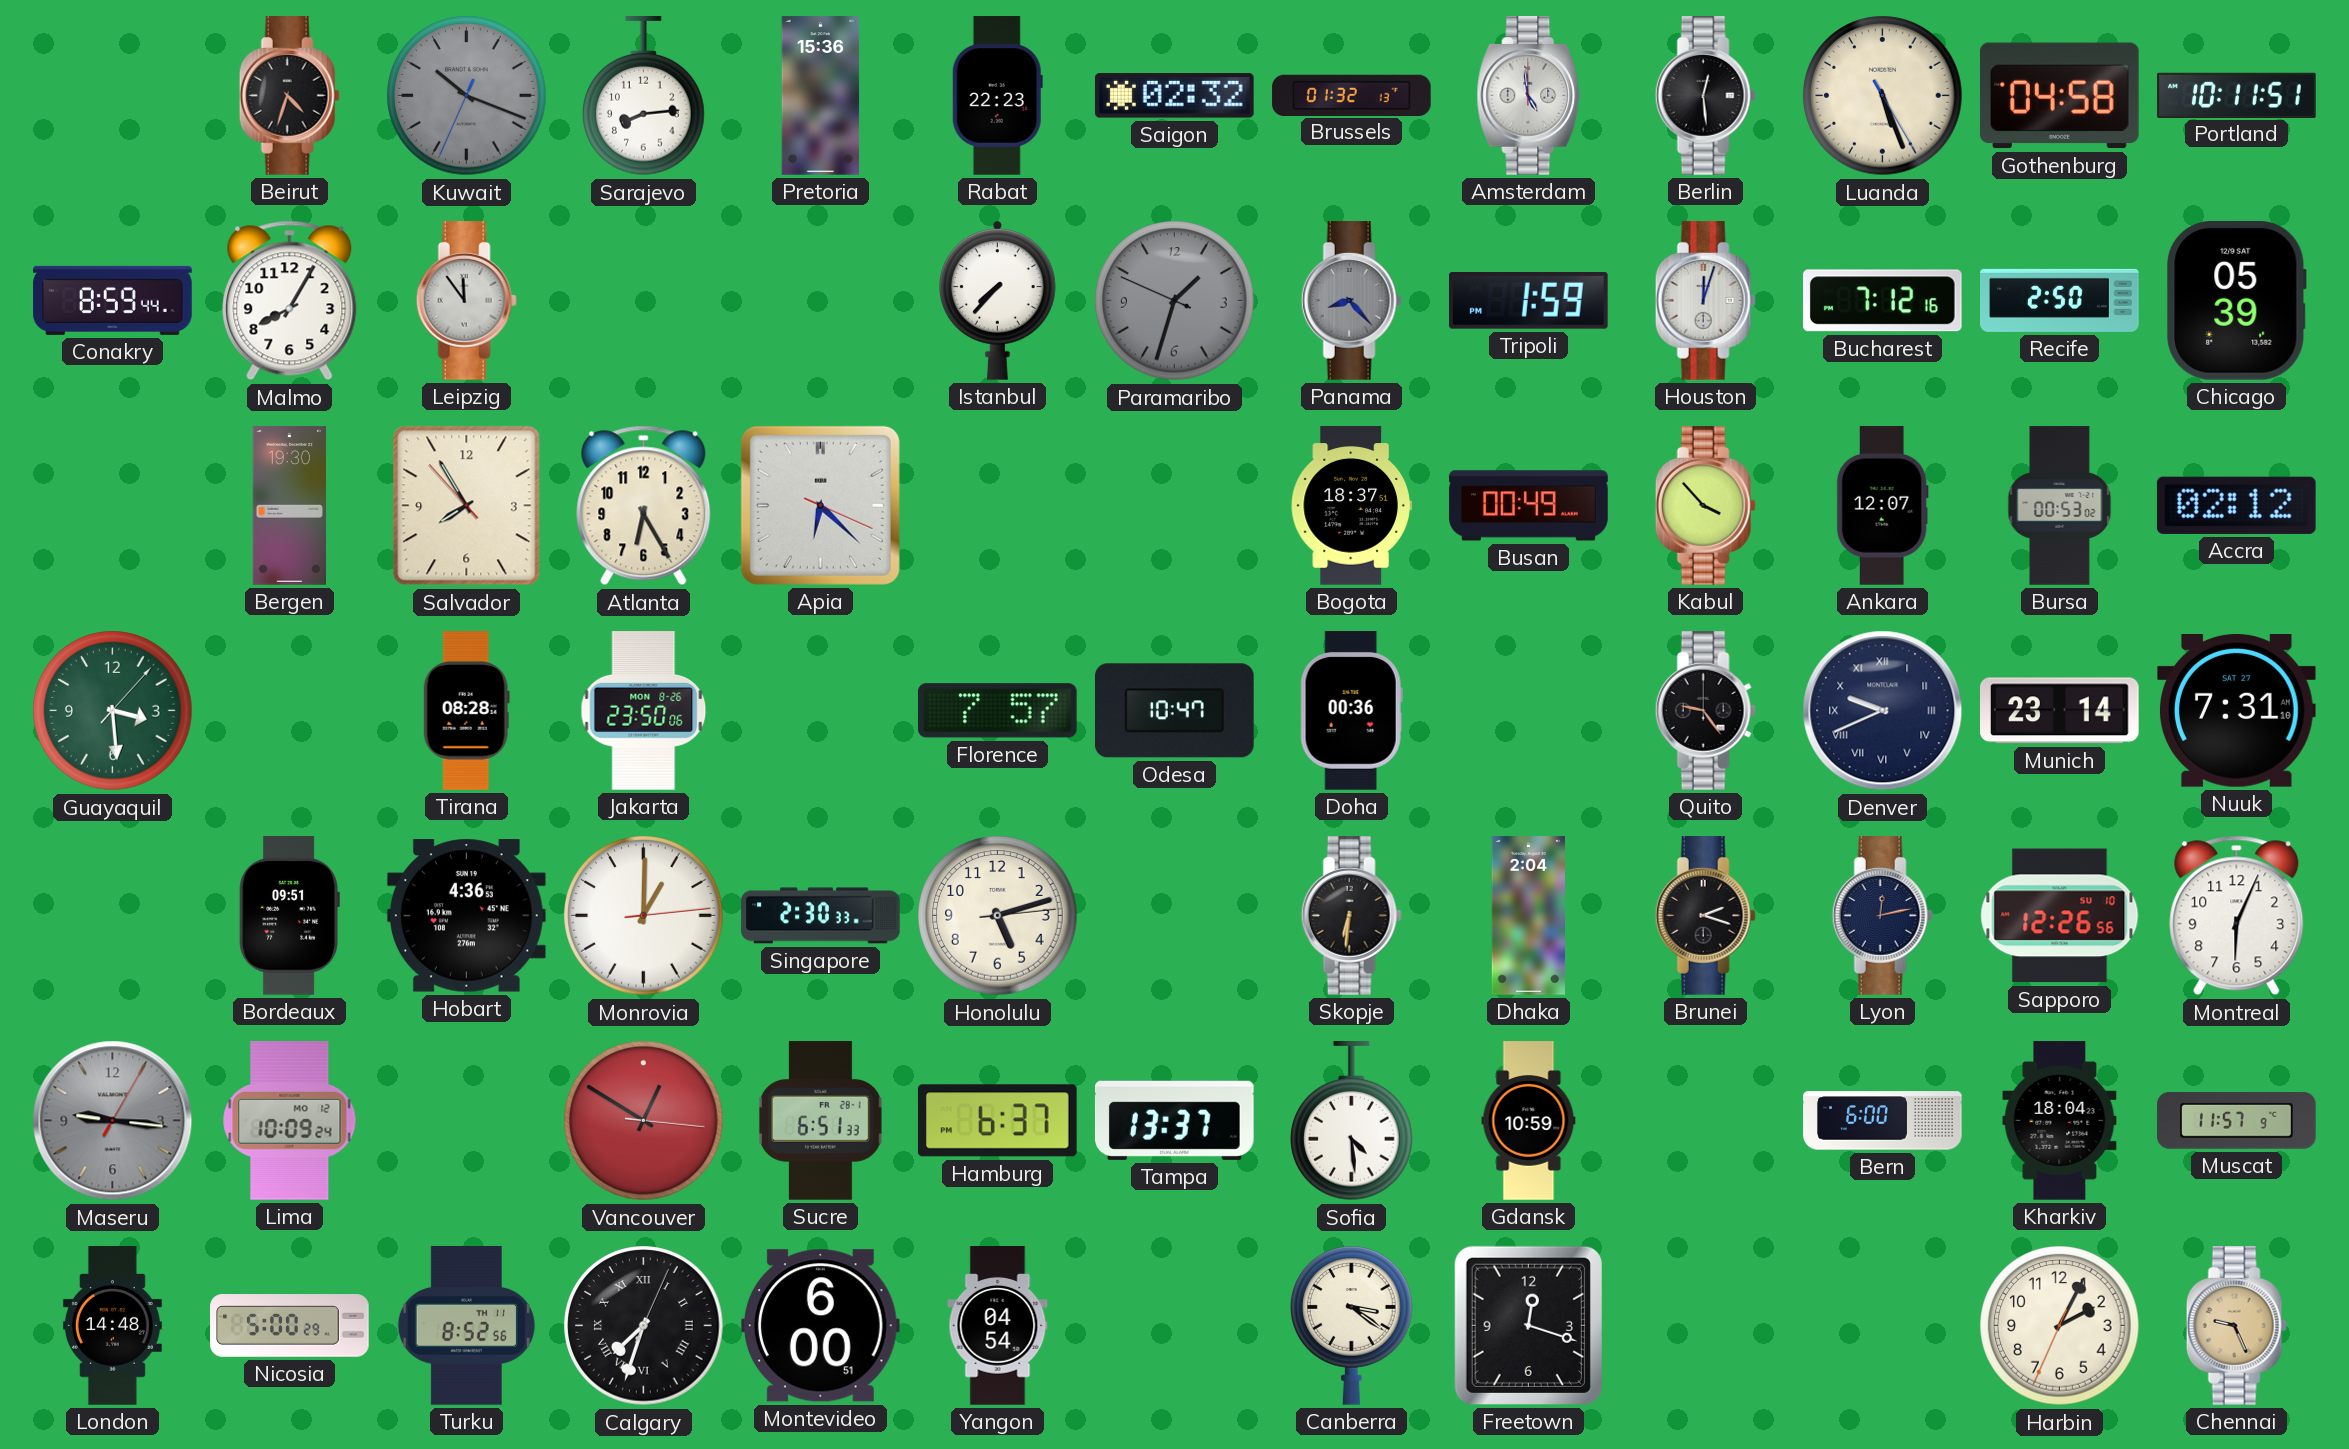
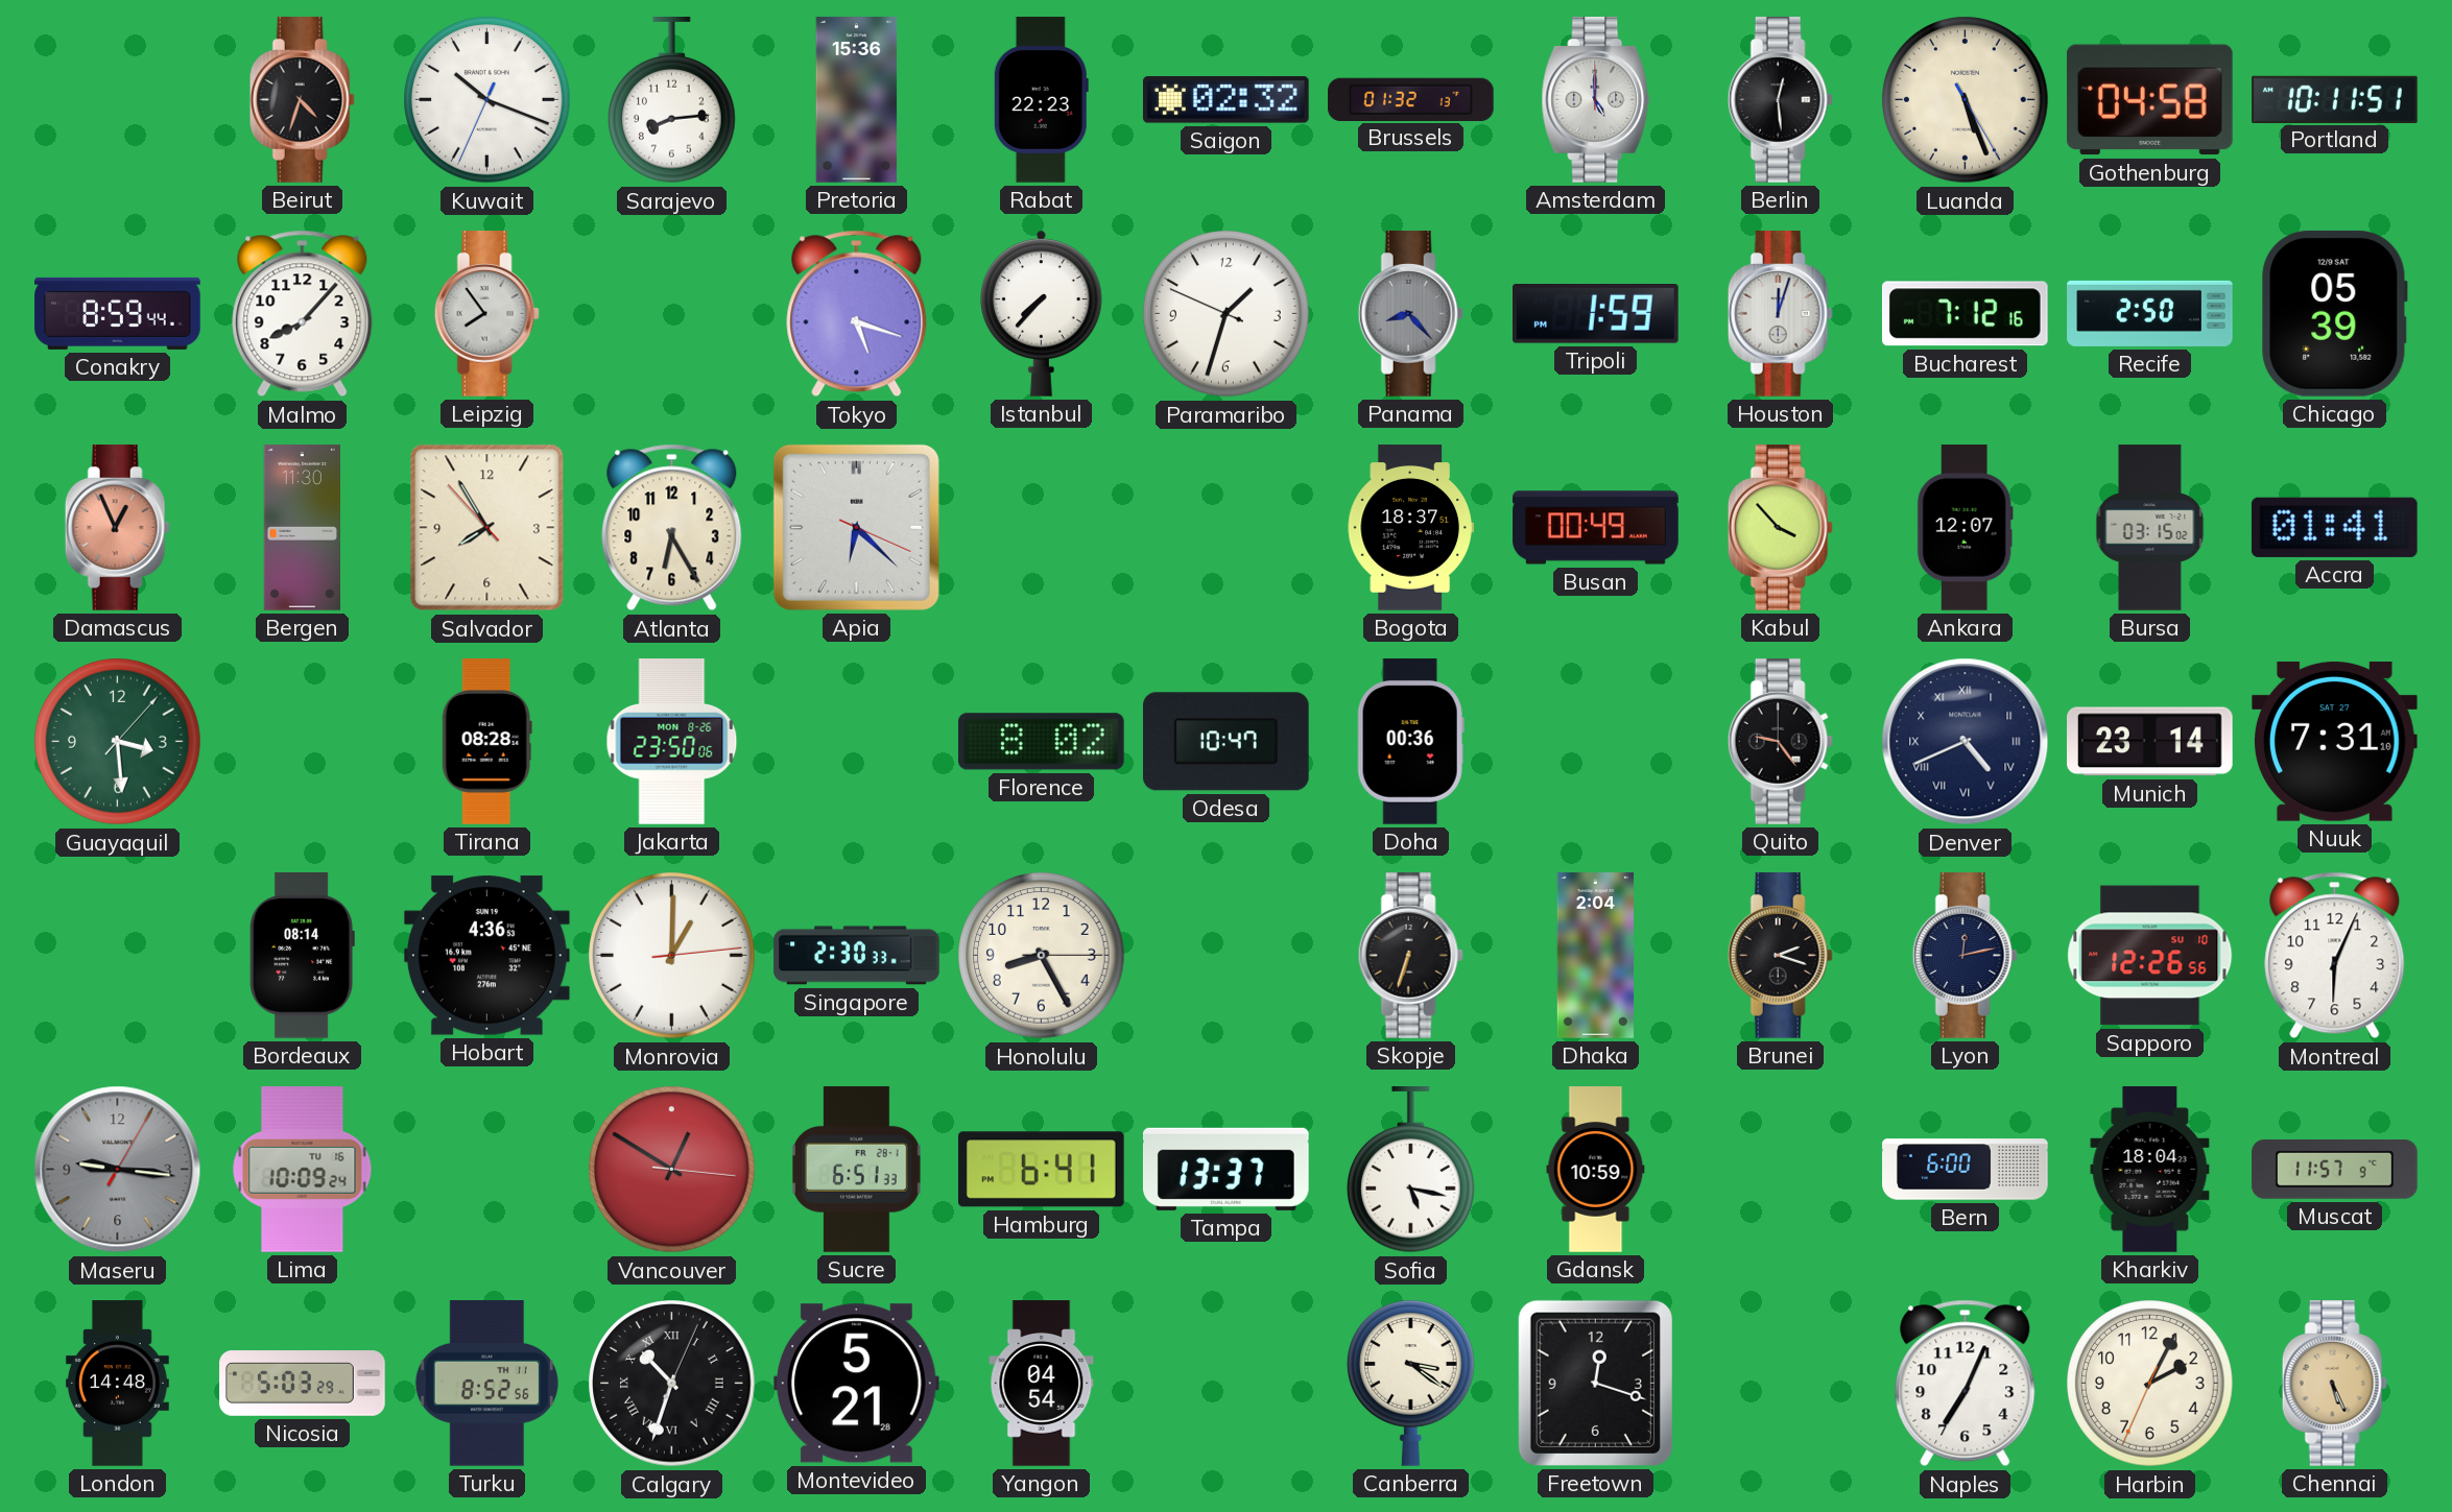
Kuwait dial: grey -> white (487, 100)
Amsterdam: 4:59 -> 5:00 (1596, 100)
Malmo: 8:05 -> 8:07 (303, 314)
Leipzig: 11:54 -> 7:54 (486, 314)
Tokyo: none -> 5:18 (857, 314)
Paramaribo dial: grey -> white (1227, 314)
Damascus: none -> 12:56 (117, 528)
Bergen: 19:30 -> 11:30 (302, 528)
Bursa: 00:53 -> 03:15 (2150, 528)
Accra: 02:12 -> 01:41 (2334, 527)
Florence: 7:57 -> 8:02 (1041, 742)
Denver: 9:41 -> 4:41 (1966, 742)
Bordeaux: 09:51 -> 08:14 (302, 956)
Honolulu: 5:12 -> 8:25 (1042, 956)
Skopje: 6:31 -> 6:33 (1410, 956)
Lima date: MO 12 -> TU 16 (303, 1170)
Hamburg: 6:37 -> 6:41 (1041, 1170)
Sofia: 4:29 -> 5:17 (1411, 1171)
Nicosia: 5:00 -> 5:03 (303, 1384)
Calgary: 7:33 -> 10:33 (672, 1384)
Montevideo: 6:00 -> 5:21 (856, 1384)
Naples: none -> 7:04 (1966, 1384)
Chennai: 9:26 -> 5:26 (2334, 1384)
